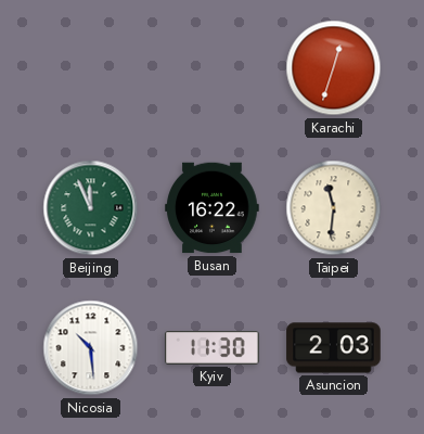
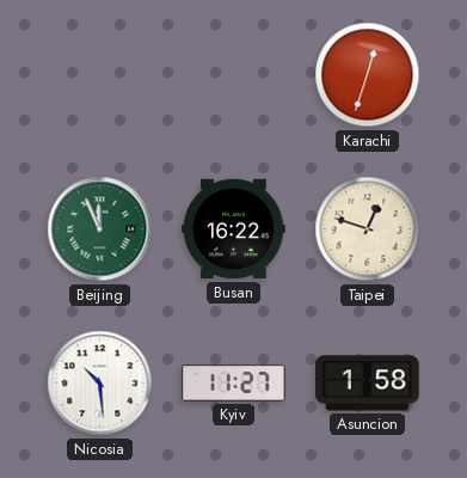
Taipei: 11:31 -> 12:48 (368, 229)
Kyiv: 11:30 -> 11:27 (234, 384)
Asuncion: 2:03 -> 1:58 (368, 384)
